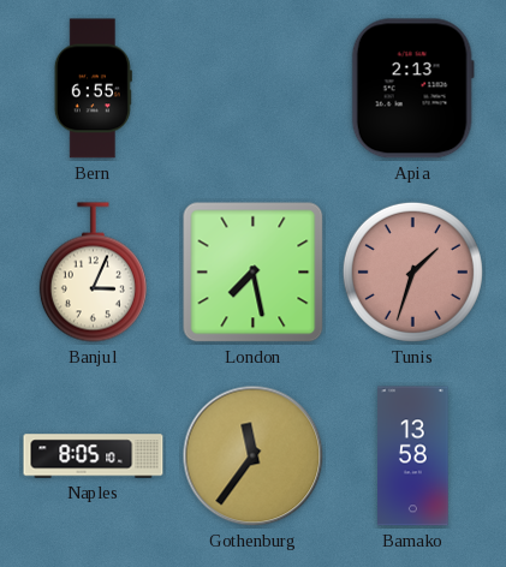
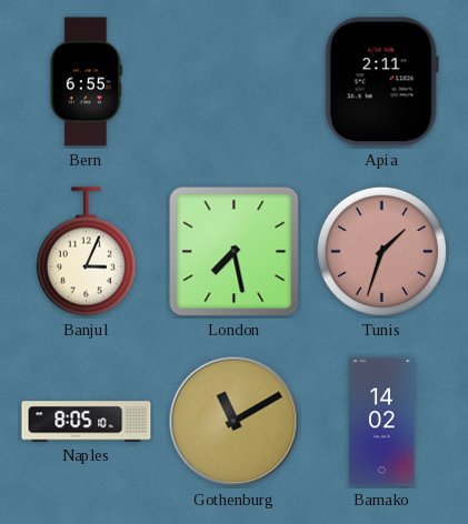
Apia: 2:13 -> 2:11 (381, 82)
Gothenburg: 11:36 -> 11:10 (235, 422)
Bamako: 13:58 -> 14:02 (382, 422)
